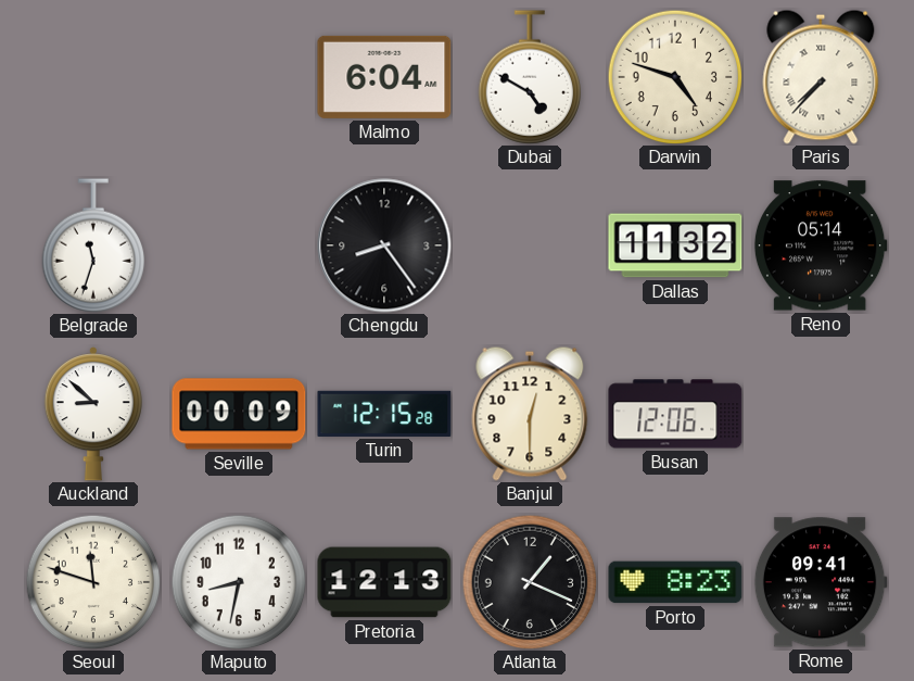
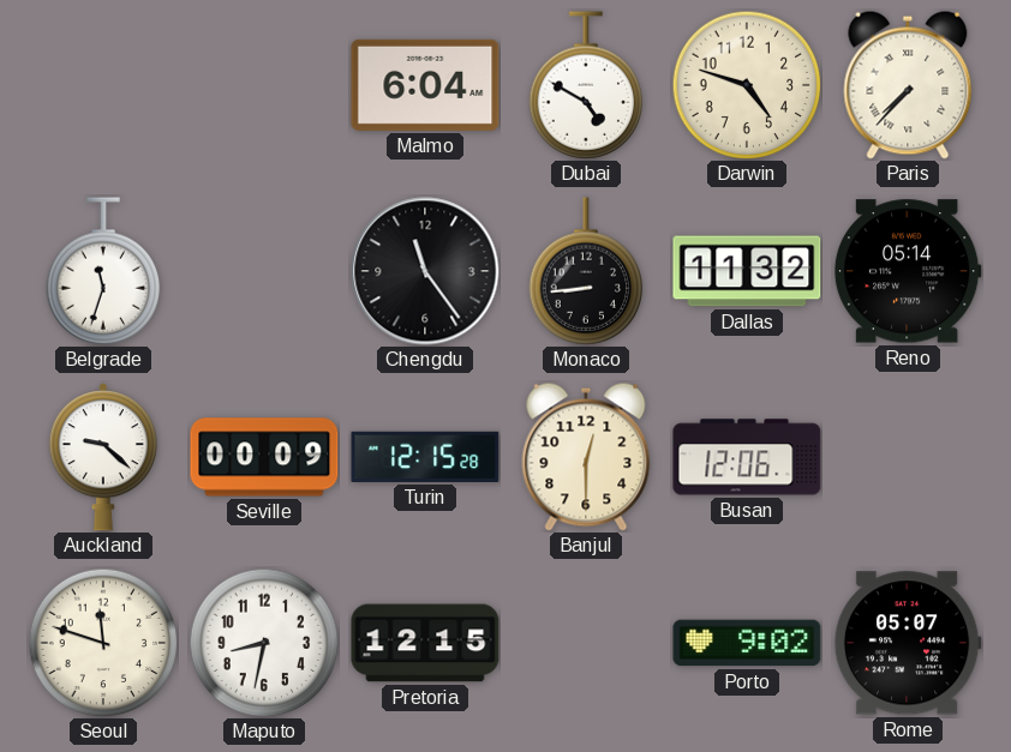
Chengdu: 8:24 -> 11:24 (425, 271)
Monaco: none -> 8:44 (586, 271)
Auckland: 8:52 -> 9:22 (103, 457)
Pretoria: 12:13 -> 12:15 (425, 643)
Atlanta: 1:19 -> none (530, 582)
Porto: 8:23 -> 9:02 (747, 643)
Rome: 09:41 -> 05:07 (908, 643)
